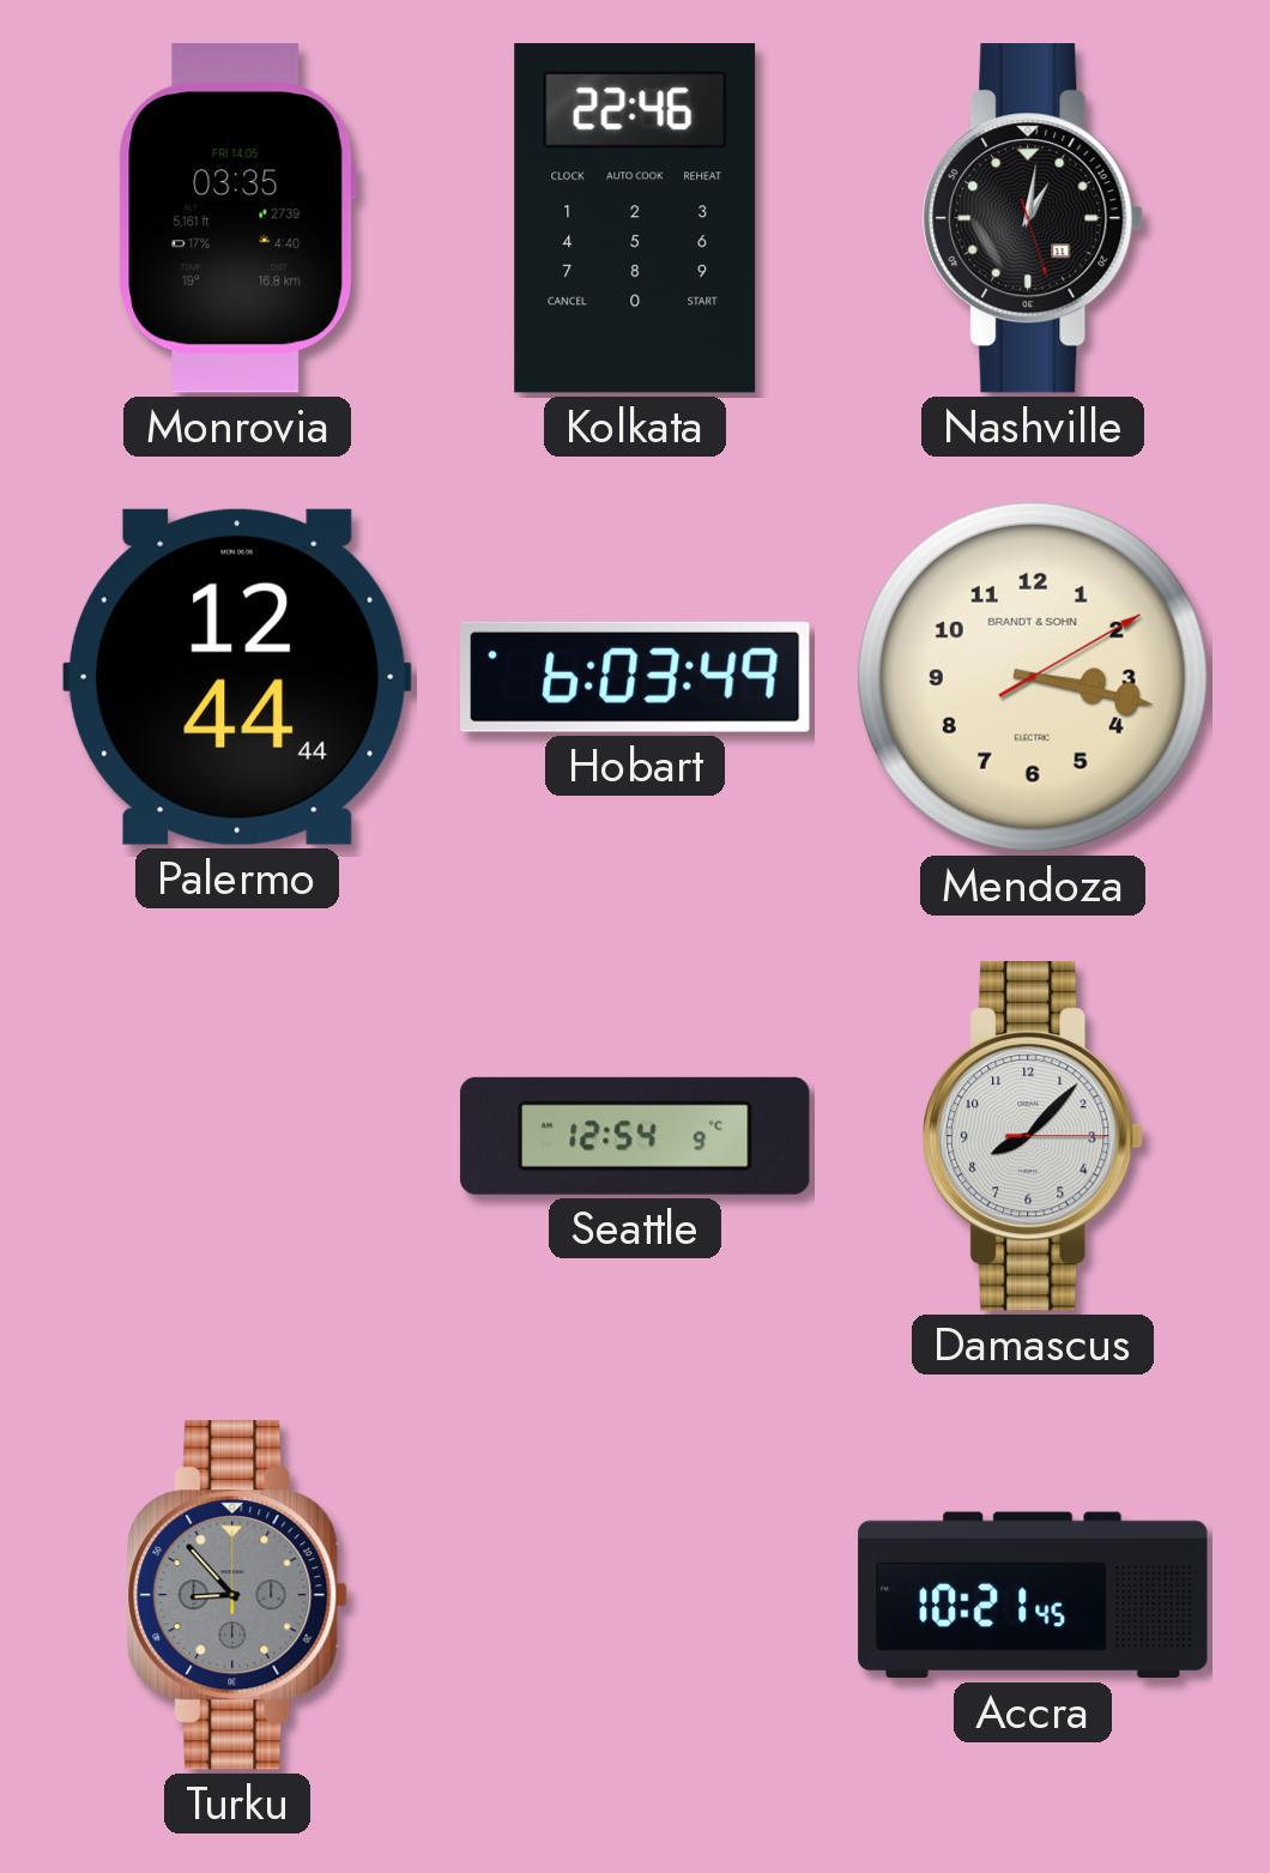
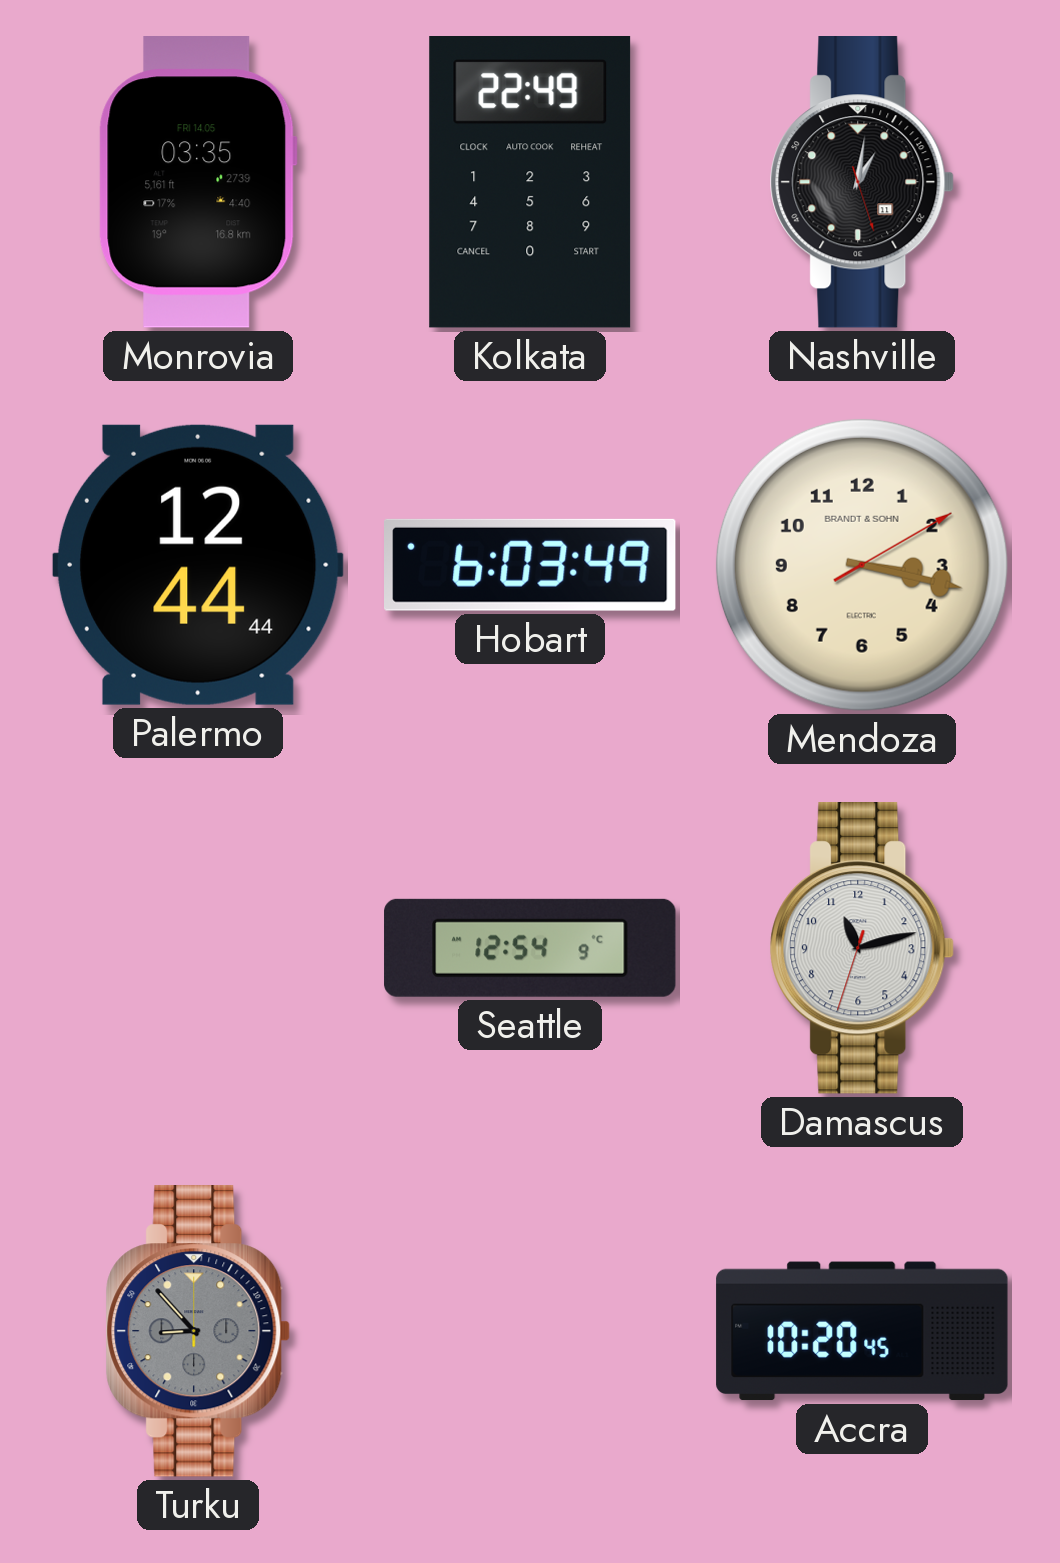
Kolkata: 22:46 -> 22:49 (530, 183)
Damascus: 8:07 -> 11:12 (862, 949)
Accra: 10:21 -> 10:20 (862, 1331)
